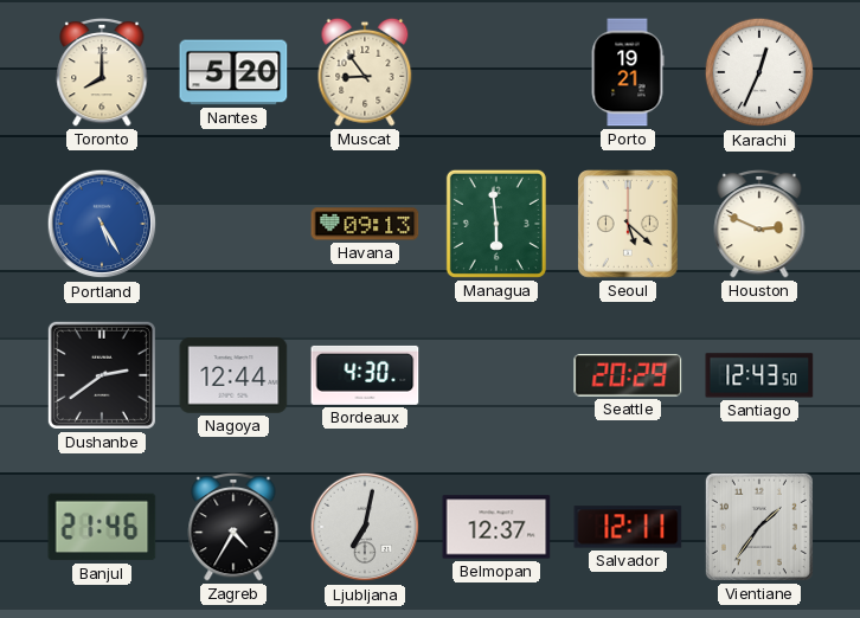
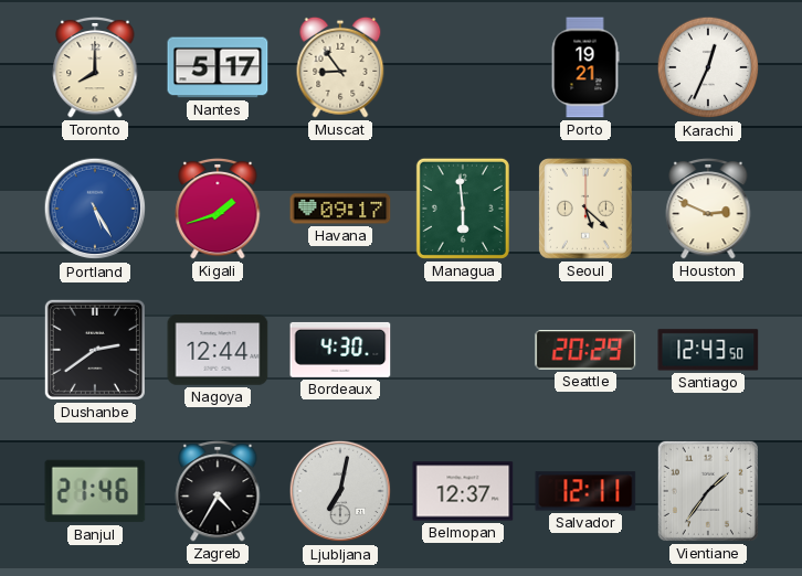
Nantes: 5:20 -> 5:17 (218, 67)
Kigali: none -> 1:42 (218, 209)
Havana: 09:13 -> 09:17 (340, 209)
